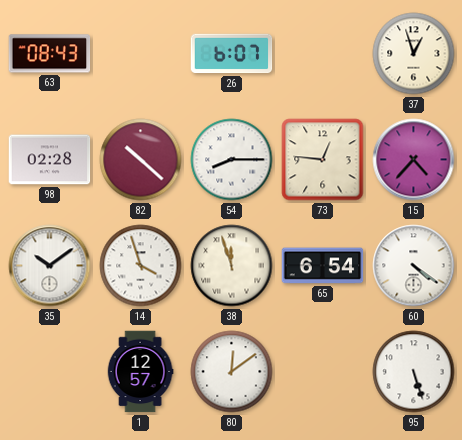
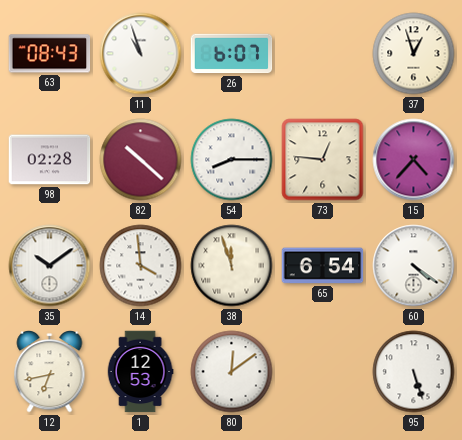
11: none -> 10:57 (141, 54)
14: 3:57 -> 3:59 (141, 266)
12: none -> 6:43 (50, 372)
1: 12:57 -> 12:53 (140, 372)
